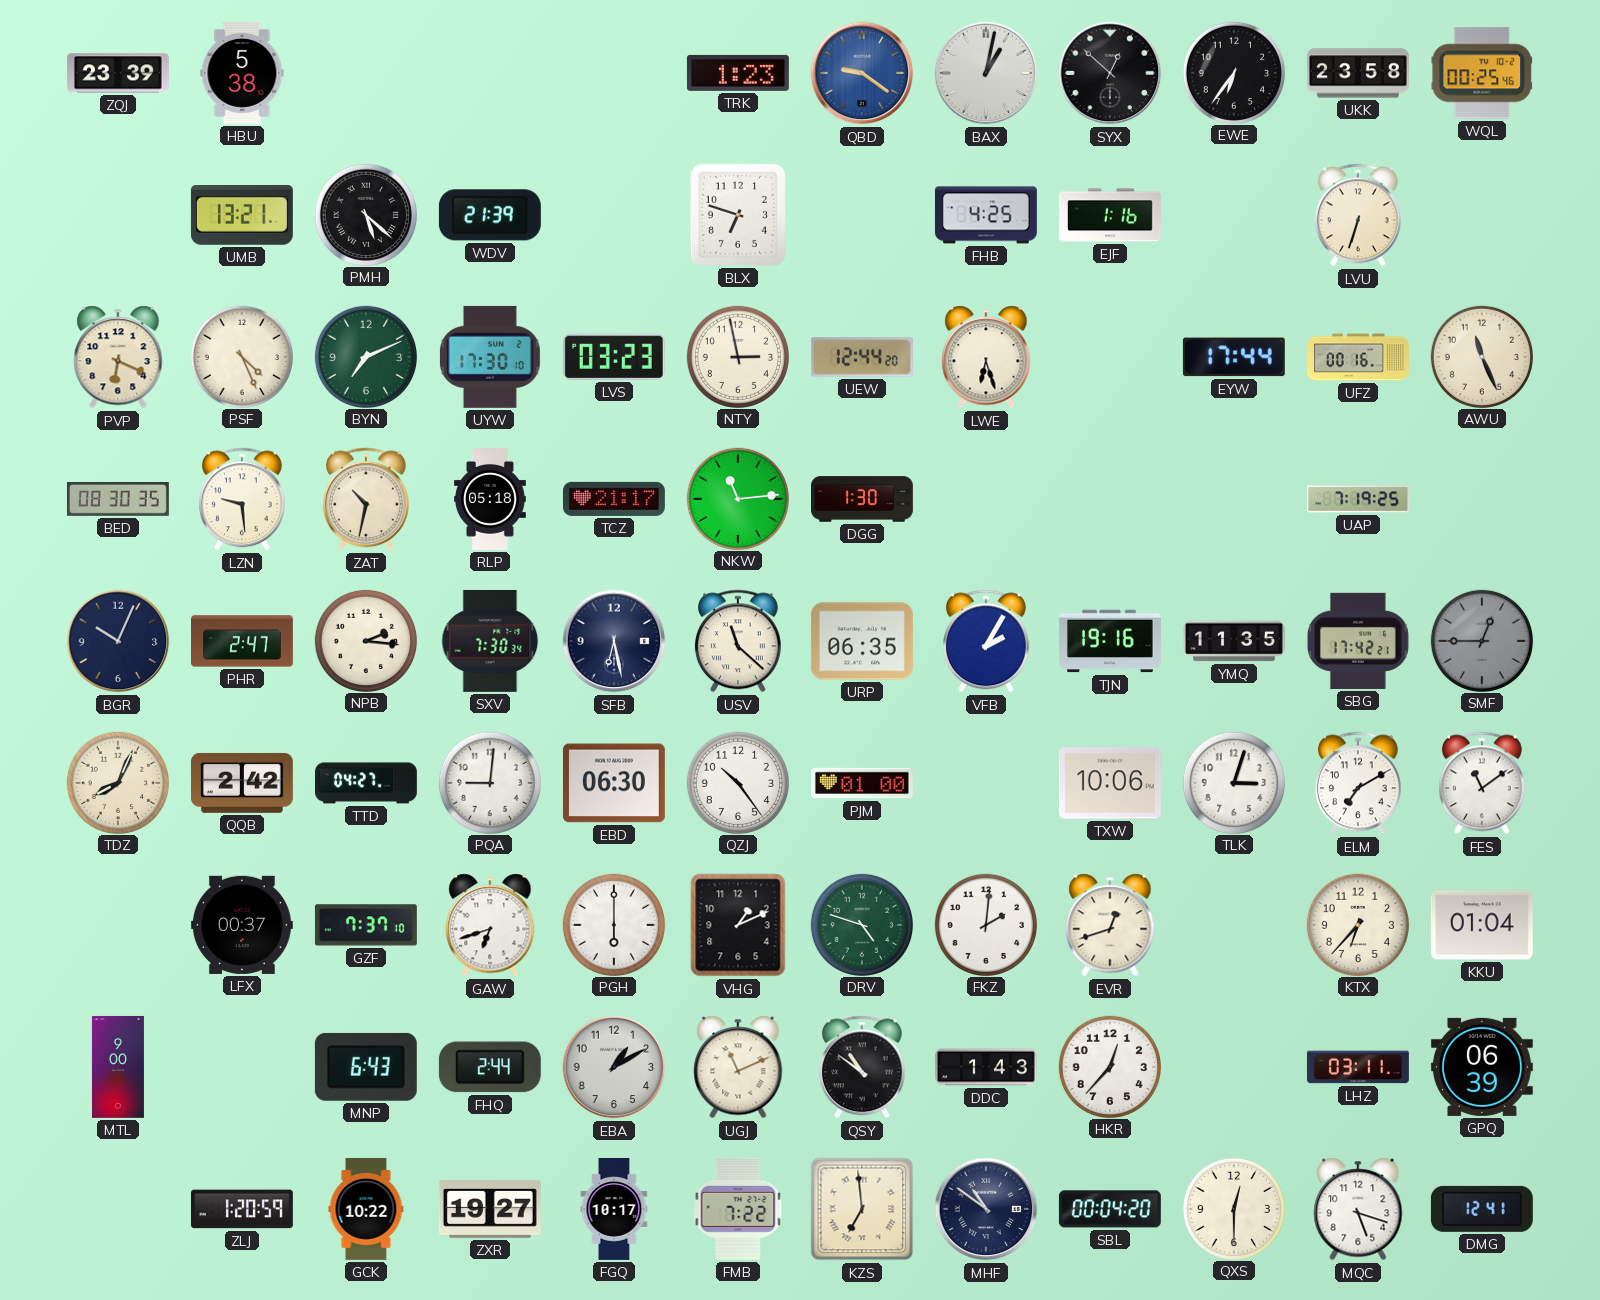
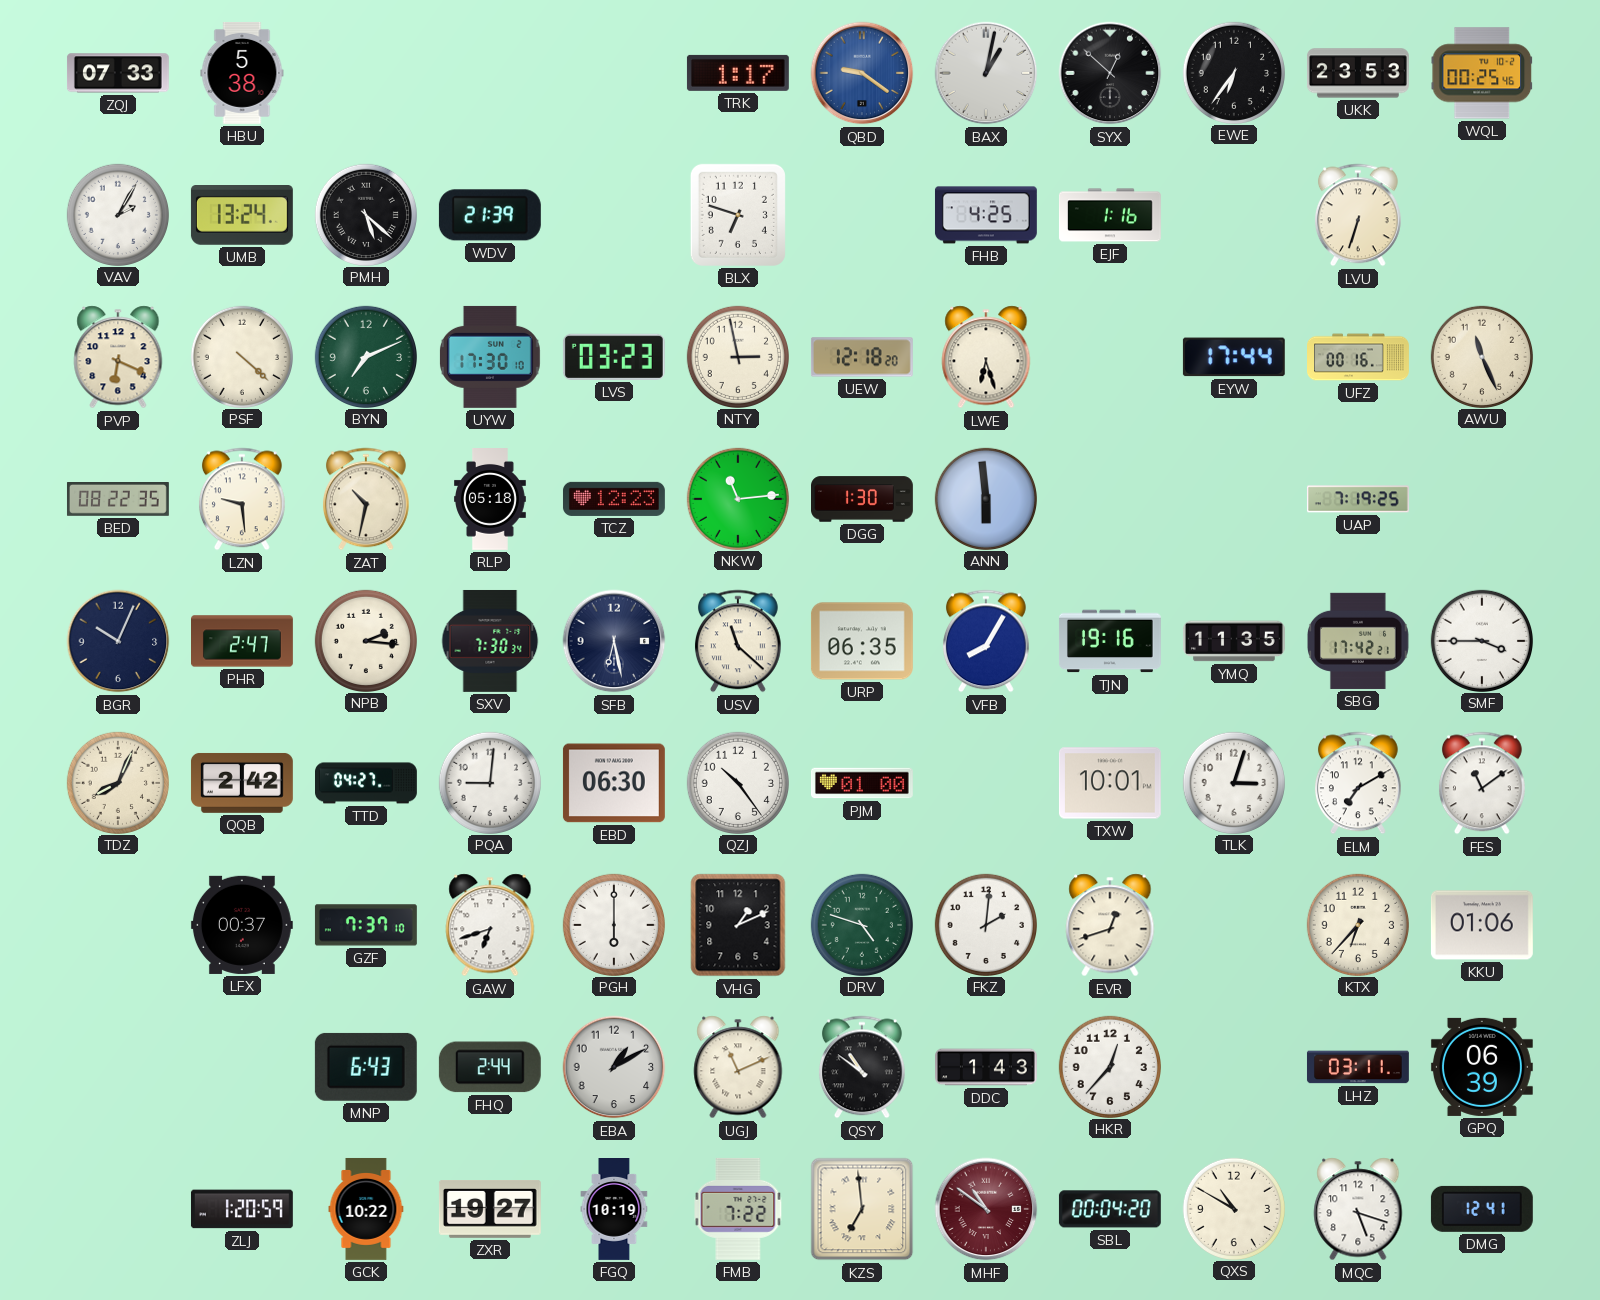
ZQJ: 23:39 -> 07:33 (118, 73)
TRK: 1:23 -> 1:17 (738, 73)
UKK: 23:58 -> 23:53 (1358, 73)
VAV: none -> 2:05 (117, 214)
UMB: 13:21 -> 13:24 (242, 216)
PSF: 4:26 -> 4:22 (241, 356)
UEW: 12:44 -> 12:18 (862, 357)
BED: 08:30 -> 08:22 (118, 500)
TCZ: 21:17 -> 12:23 (614, 499)
ANN: none -> 5:59 (985, 498)
VFB: 2:05 -> 8:05 (986, 641)
SMF: 12:45 -> 3:45 (1481, 640)
SMF dial: grey -> white (1481, 640)
TXW: 10:06 -> 10:01 (1110, 783)
KKU: 01:04 -> 01:06 (1482, 925)
MTL: 9:00 -> none (118, 1067)
FGQ: 10:17 -> 10:19 (614, 1210)
MHF dial: navy -> burgundy (986, 1209)
QXS: 12:30 -> 10:50 (1233, 1208)
